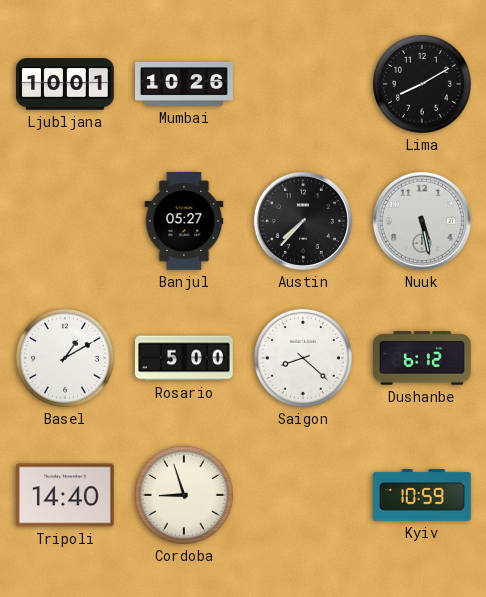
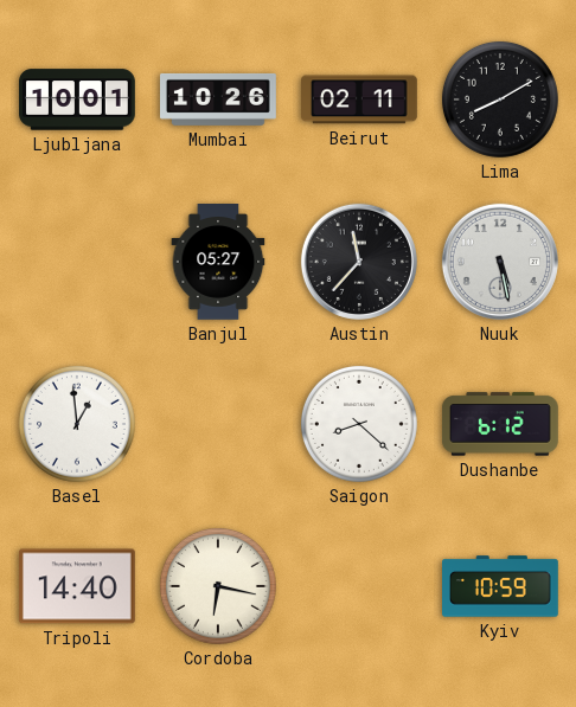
Beirut: none -> 02:11 (360, 99)
Austin: 7:37 -> 11:37 (359, 262)
Basel: 1:10 -> 12:59 (77, 424)
Rosario: 5:00 -> none (185, 358)
Cordoba: 8:57 -> 6:17 (218, 586)
